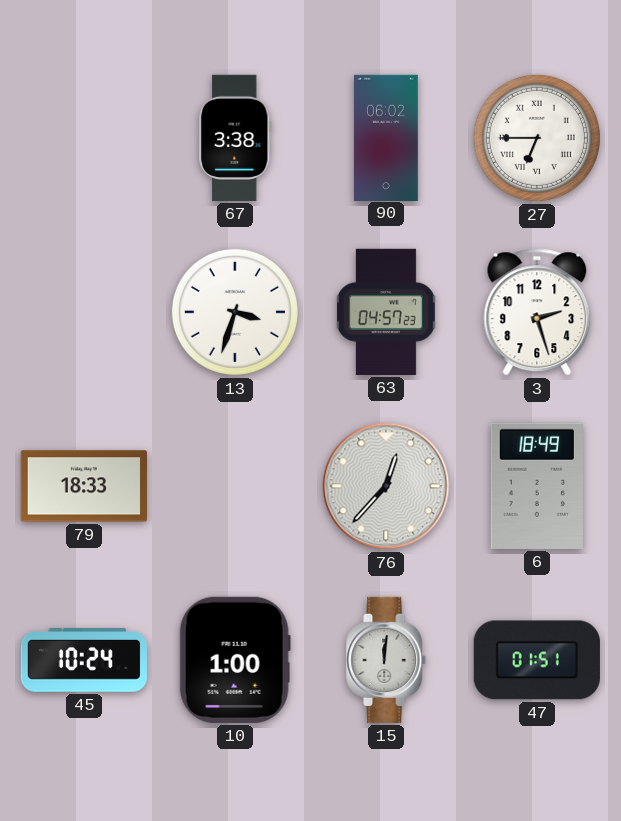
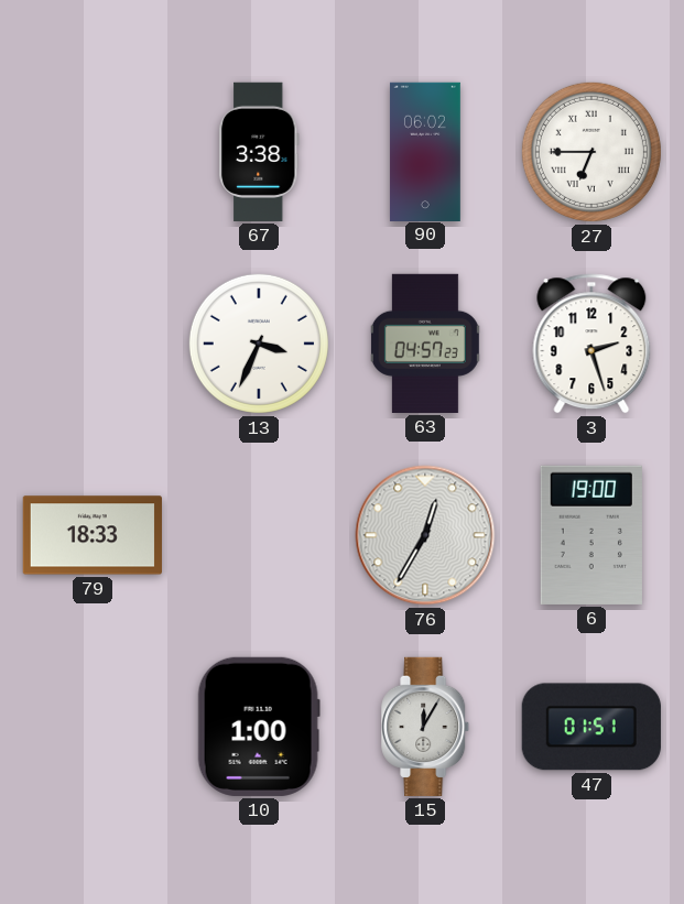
13: 3:33 -> 3:34 (259, 344)
76: 12:37 -> 12:35 (425, 535)
6: 18:49 -> 19:00 (591, 535)
45: 10:24 -> none (84, 660)
15: 12:01 -> 12:05 (426, 727)
